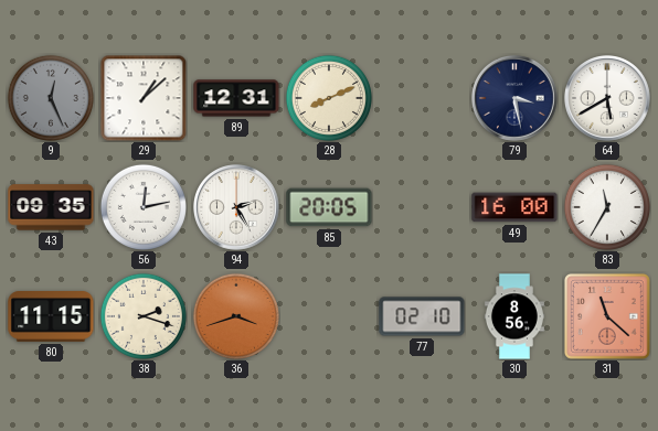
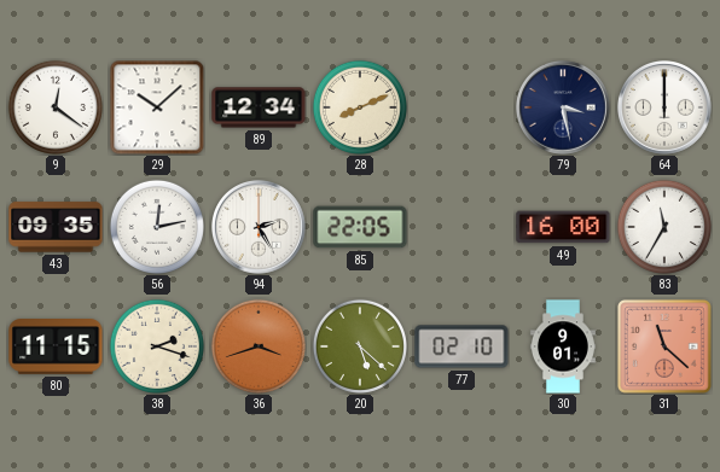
9: 12:26 -> 12:21 (56, 107)
9 dial: grey -> white (56, 107)
29: 1:08 -> 10:08 (157, 107)
89: 12:31 -> 12:34 (259, 107)
64: 5:40 -> 12:00 (666, 109)
85: 20:05 -> 22:05 (360, 227)
20: none -> 5:22 (360, 346)
30: 8:56 -> 9:01 (563, 346)
